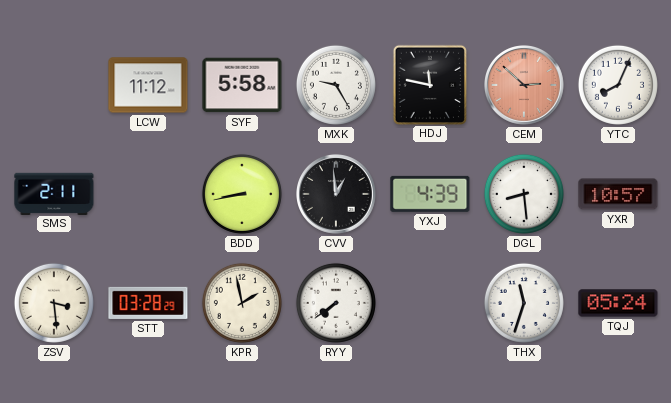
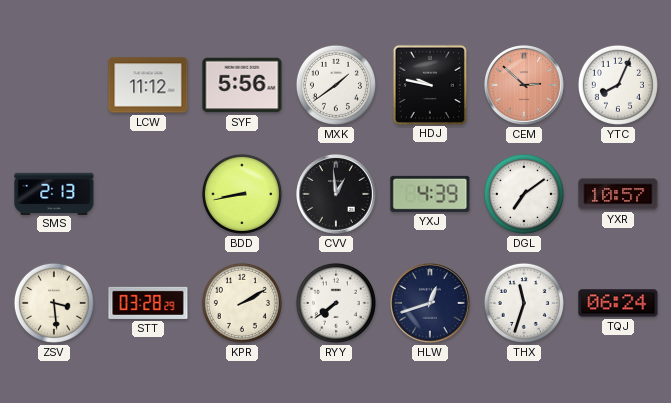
SYF: 5:58 -> 5:56 (242, 85)
MXK: 9:25 -> 1:39 (336, 85)
HDJ: 11:47 -> 9:47 (429, 84)
SMS: 2:11 -> 2:13 (54, 193)
DGL: 8:29 -> 7:09 (524, 194)
KPR: 1:58 -> 2:10 (242, 303)
HLW: none -> 12:42 (431, 304)
TQJ: 05:24 -> 06:24 (618, 303)
